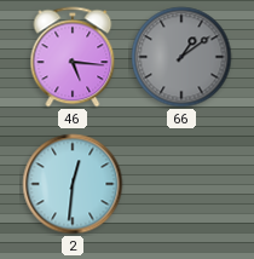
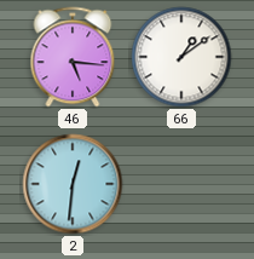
66 dial: grey -> white (181, 57)
